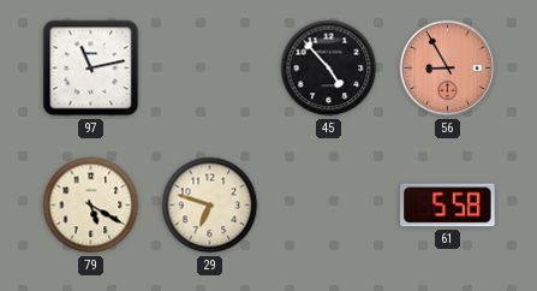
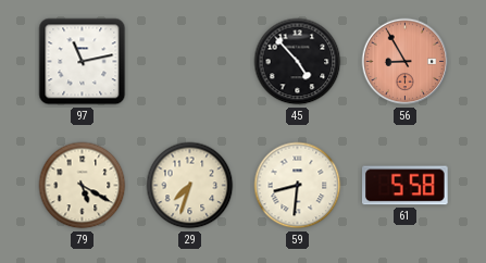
29: 6:48 -> 7:33 (190, 186)
59: none -> 8:31 (298, 186)
